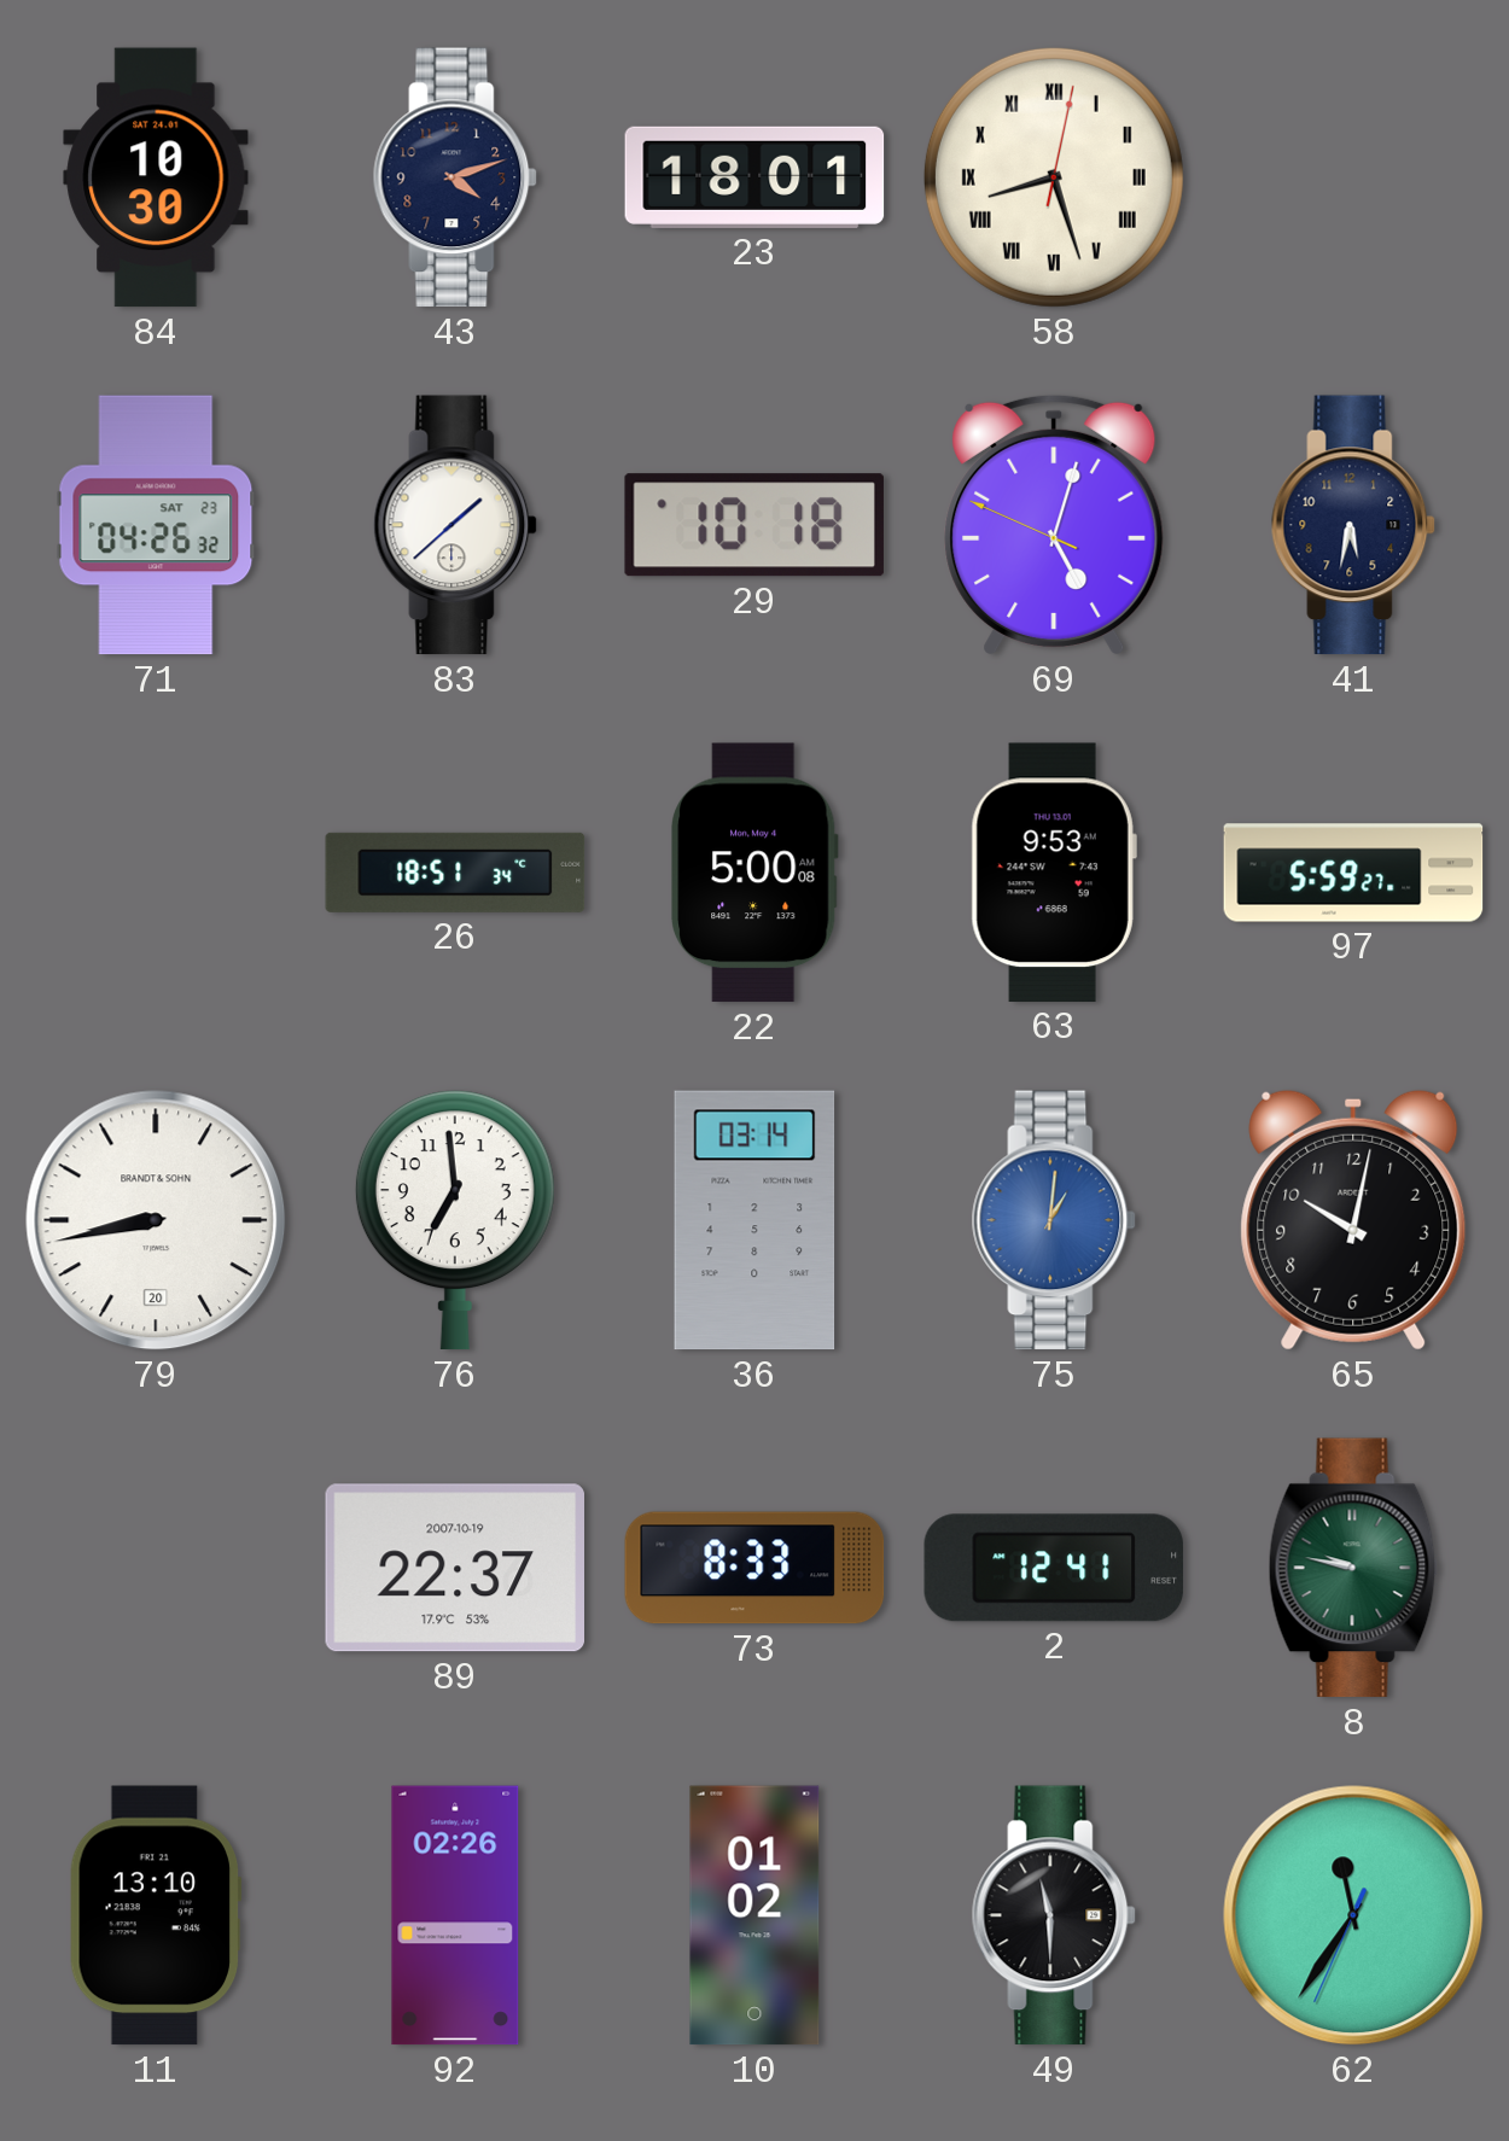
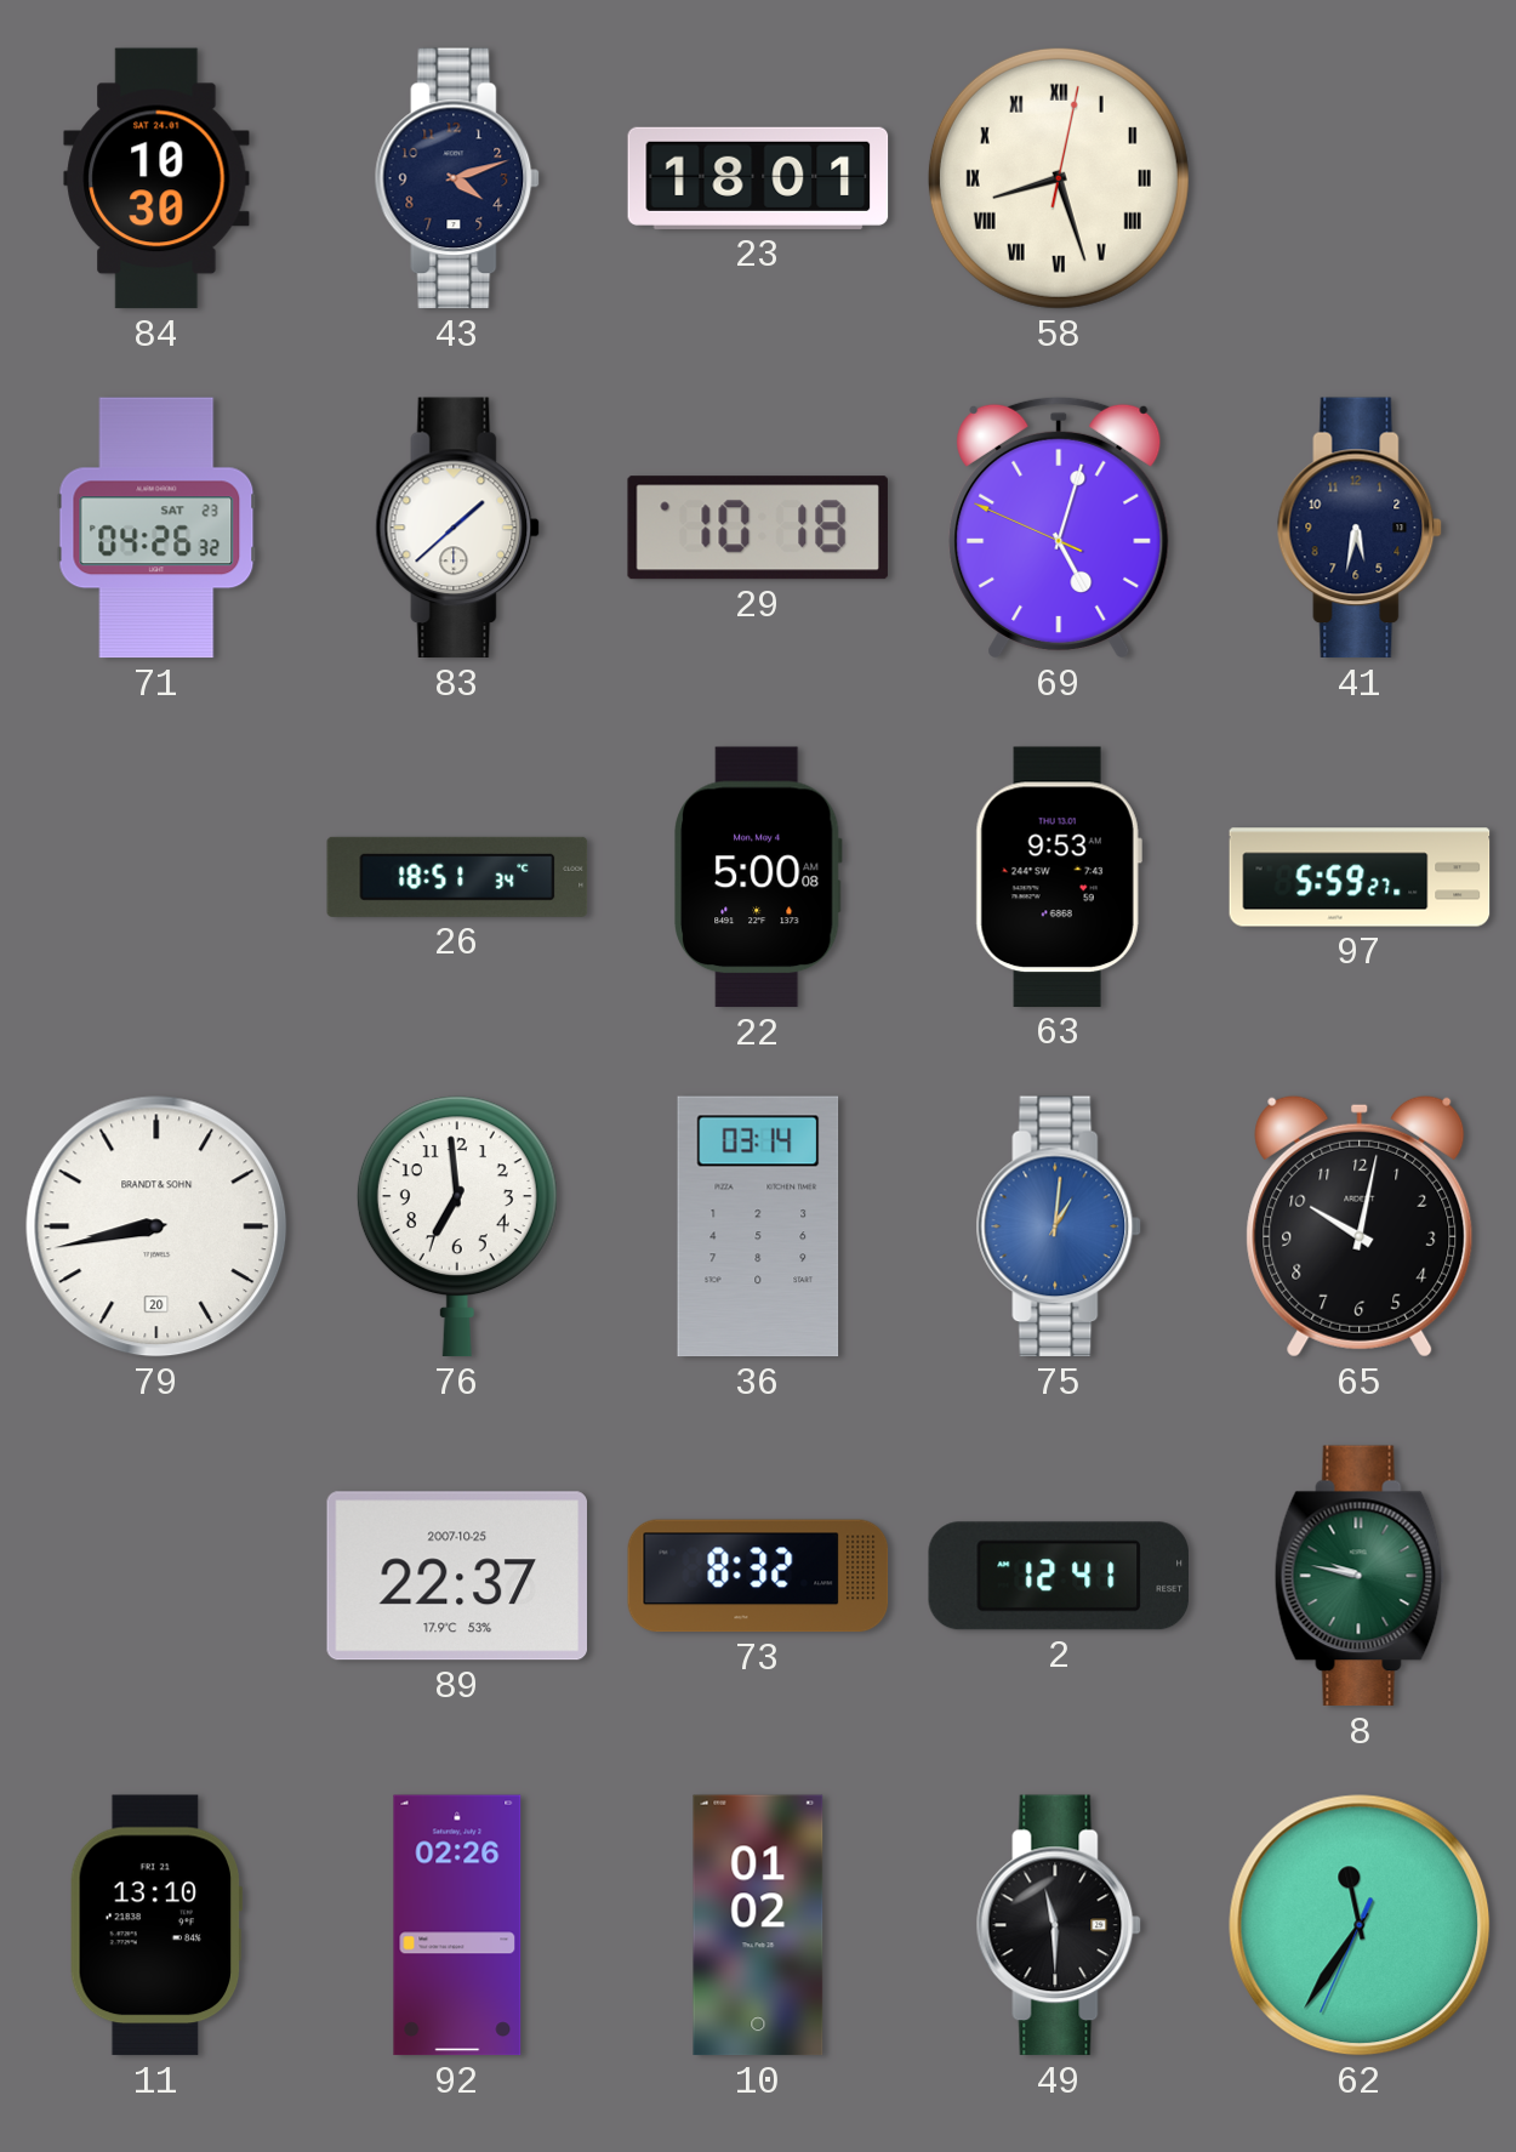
89 date: 2007-10-19 -> 2007-10-25 (456, 1576)
73: 8:33 -> 8:32 (758, 1576)
